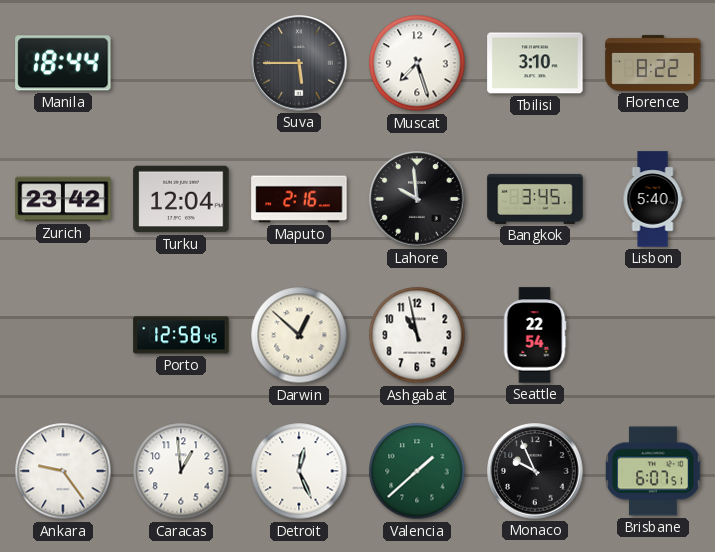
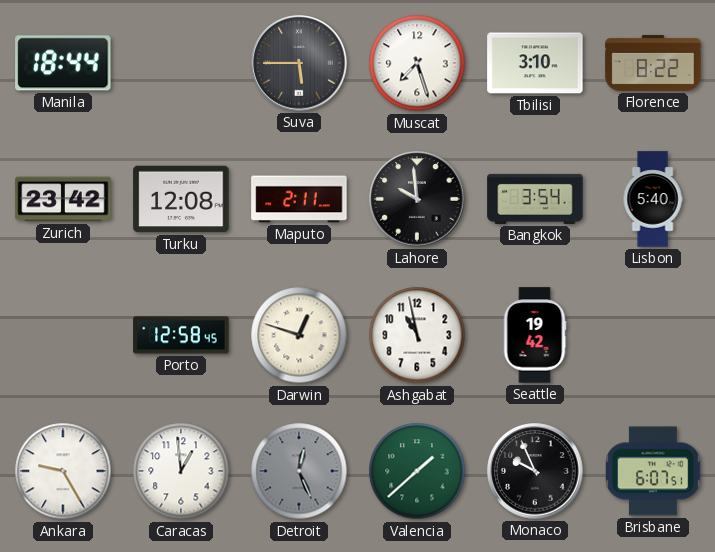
Turku: 12:04 -> 12:08 (181, 199)
Maputo: 2:16 -> 2:11 (299, 199)
Bangkok: 3:45 -> 3:54 (535, 199)
Darwin: 12:52 -> 12:48 (299, 335)
Seattle: 22:54 -> 19:42 (535, 335)
Ankara: 9:24 -> 9:25 (63, 471)
Detroit dial: white -> grey (299, 471)
